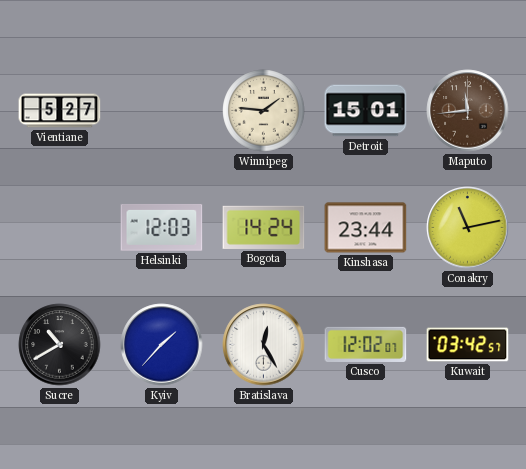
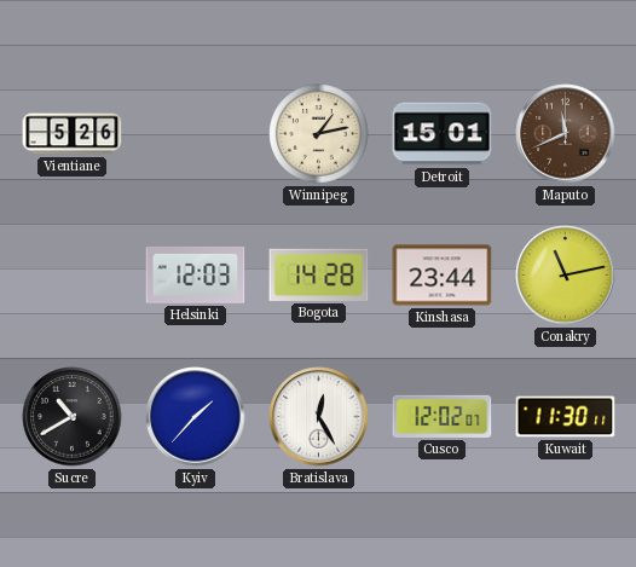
Vientiane: 5:27 -> 5:26 (73, 134)
Winnipeg: 1:46 -> 1:13 (319, 134)
Maputo: 11:44 -> 11:41 (566, 134)
Bogota: 14:24 -> 14:28 (319, 274)
Kuwait: 03:42 -> 11:30 (566, 417)
